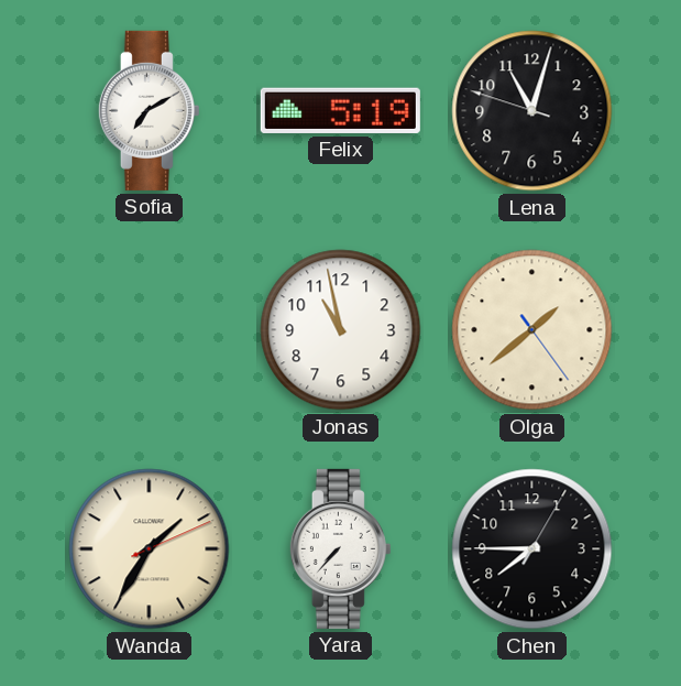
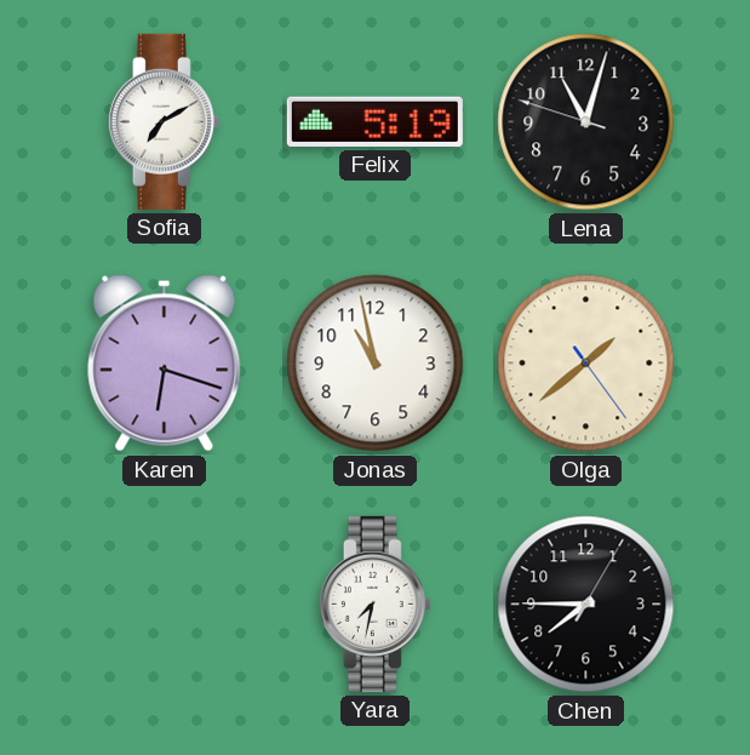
Karen: none -> 6:18 (165, 364)
Wanda: 1:35 -> none (150, 549)
Yara: 7:37 -> 7:32 (374, 604)
